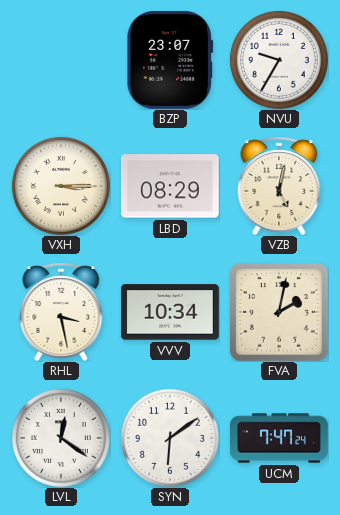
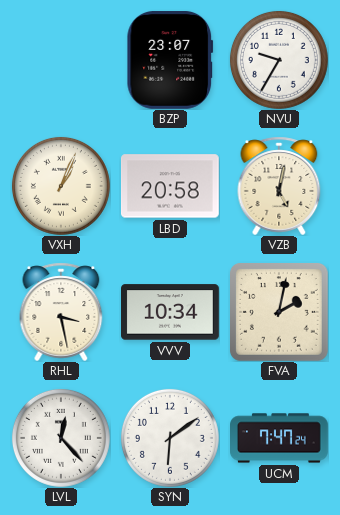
VXH: 3:15 -> 1:04 (61, 186)
LBD: 08:29 -> 20:58 (170, 186)
LVL: 12:21 -> 12:23 (61, 438)
